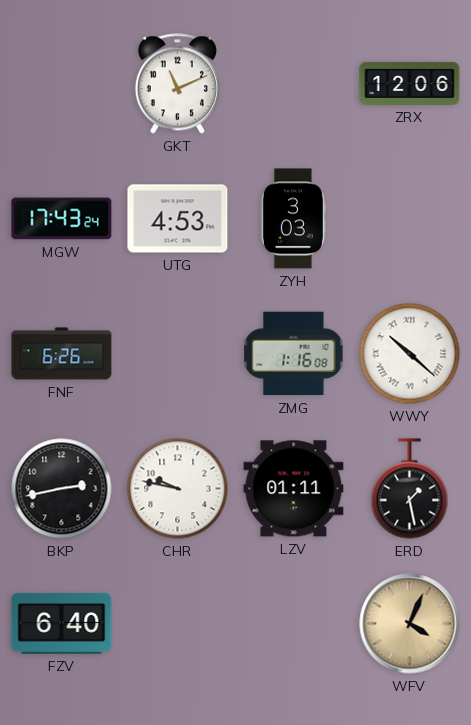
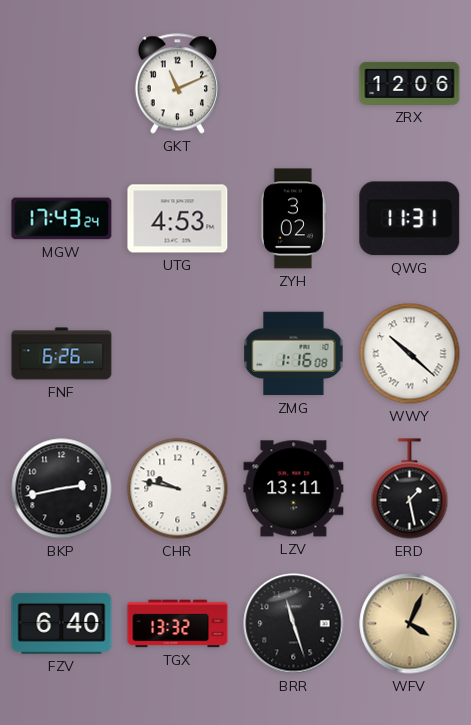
ZYH: 3:03 -> 3:02 (293, 219)
QWG: none -> 11:31 (410, 219)
LZV: 01:11 -> 13:11 (294, 489)
TGX: none -> 13:32 (178, 624)
BRR: none -> 11:27 (294, 624)
